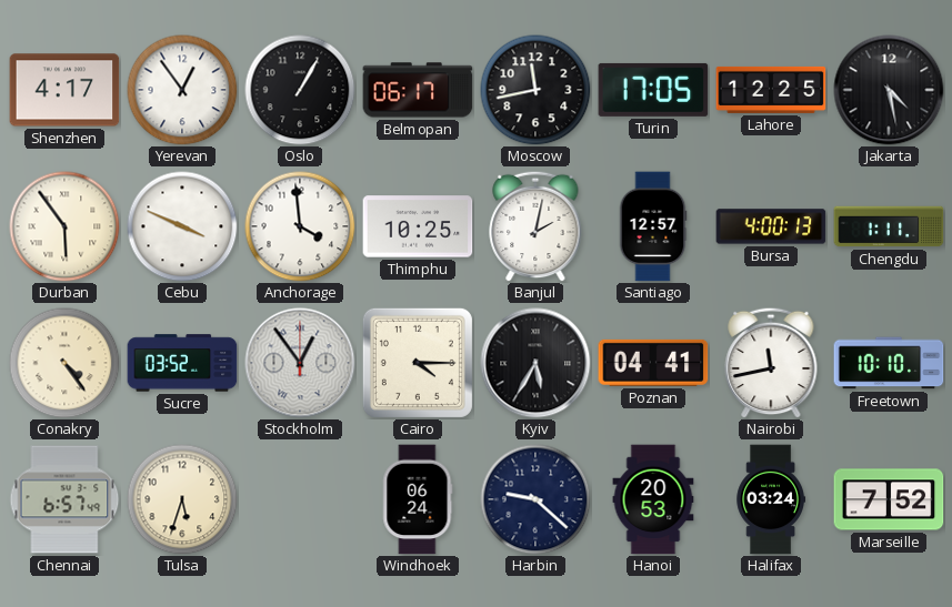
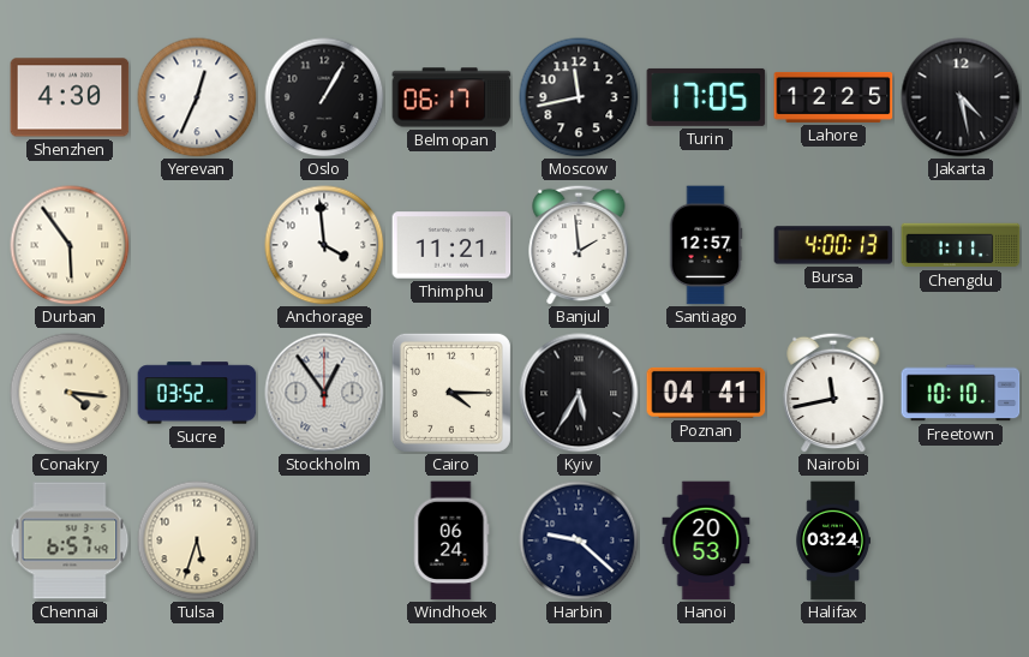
Shenzhen: 4:17 -> 4:30 (70, 97)
Yerevan: 12:54 -> 12:34 (197, 97)
Cebu: 3:49 -> none (182, 226)
Thimphu: 10:25 -> 11:21 (451, 245)
Banjul: 2:02 -> 1:59 (579, 245)
Conakry: 4:24 -> 4:16 (70, 393)
Marseille: 7:52 -> none (889, 499)
